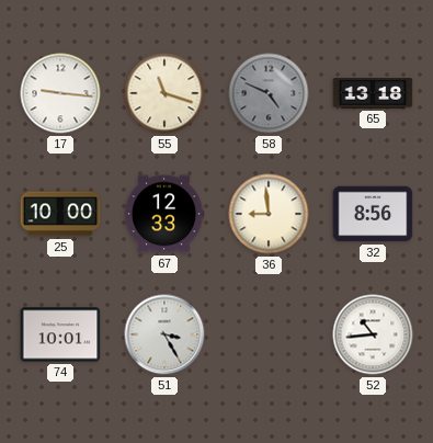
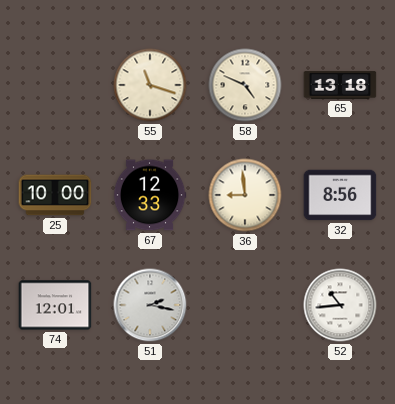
17: 9:16 -> none (60, 93)
58 dial: grey -> cream (245, 85)
74: 10:01 -> 12:01 (55, 305)
51: 3:25 -> 2:17 (150, 305)
